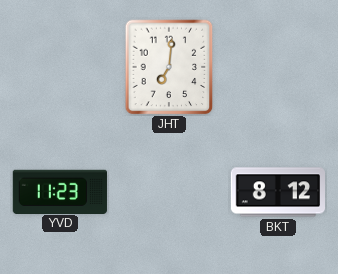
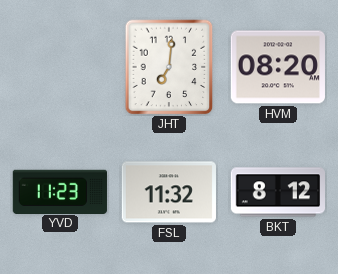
HVM: none -> 08:20 (278, 67)
FSL: none -> 11:32 (169, 192)
